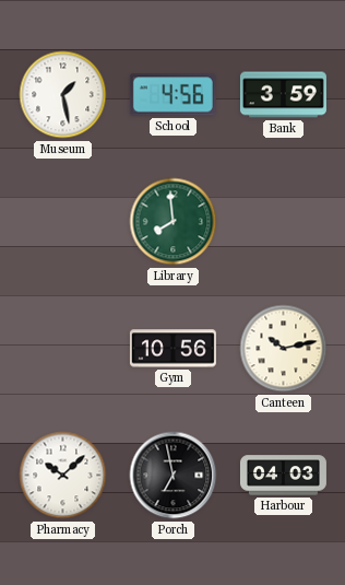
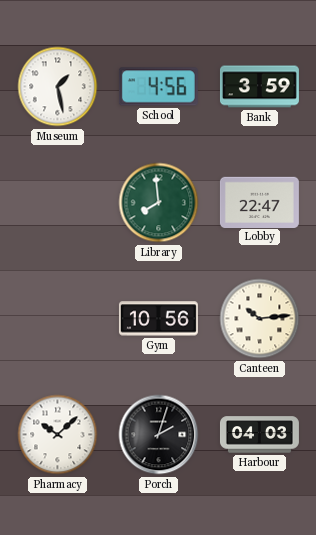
Lobby: none -> 22:47 (259, 202)
Canteen: 10:13 -> 10:14 (260, 319)
Porch: 6:58 -> 2:03 (159, 435)
